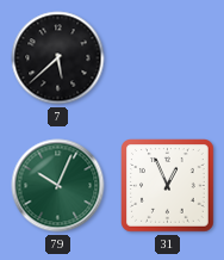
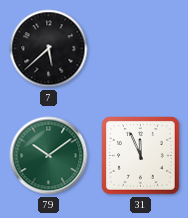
79: 10:04 -> 10:09 (49, 156)
31: 12:56 -> 11:56 (141, 156)
